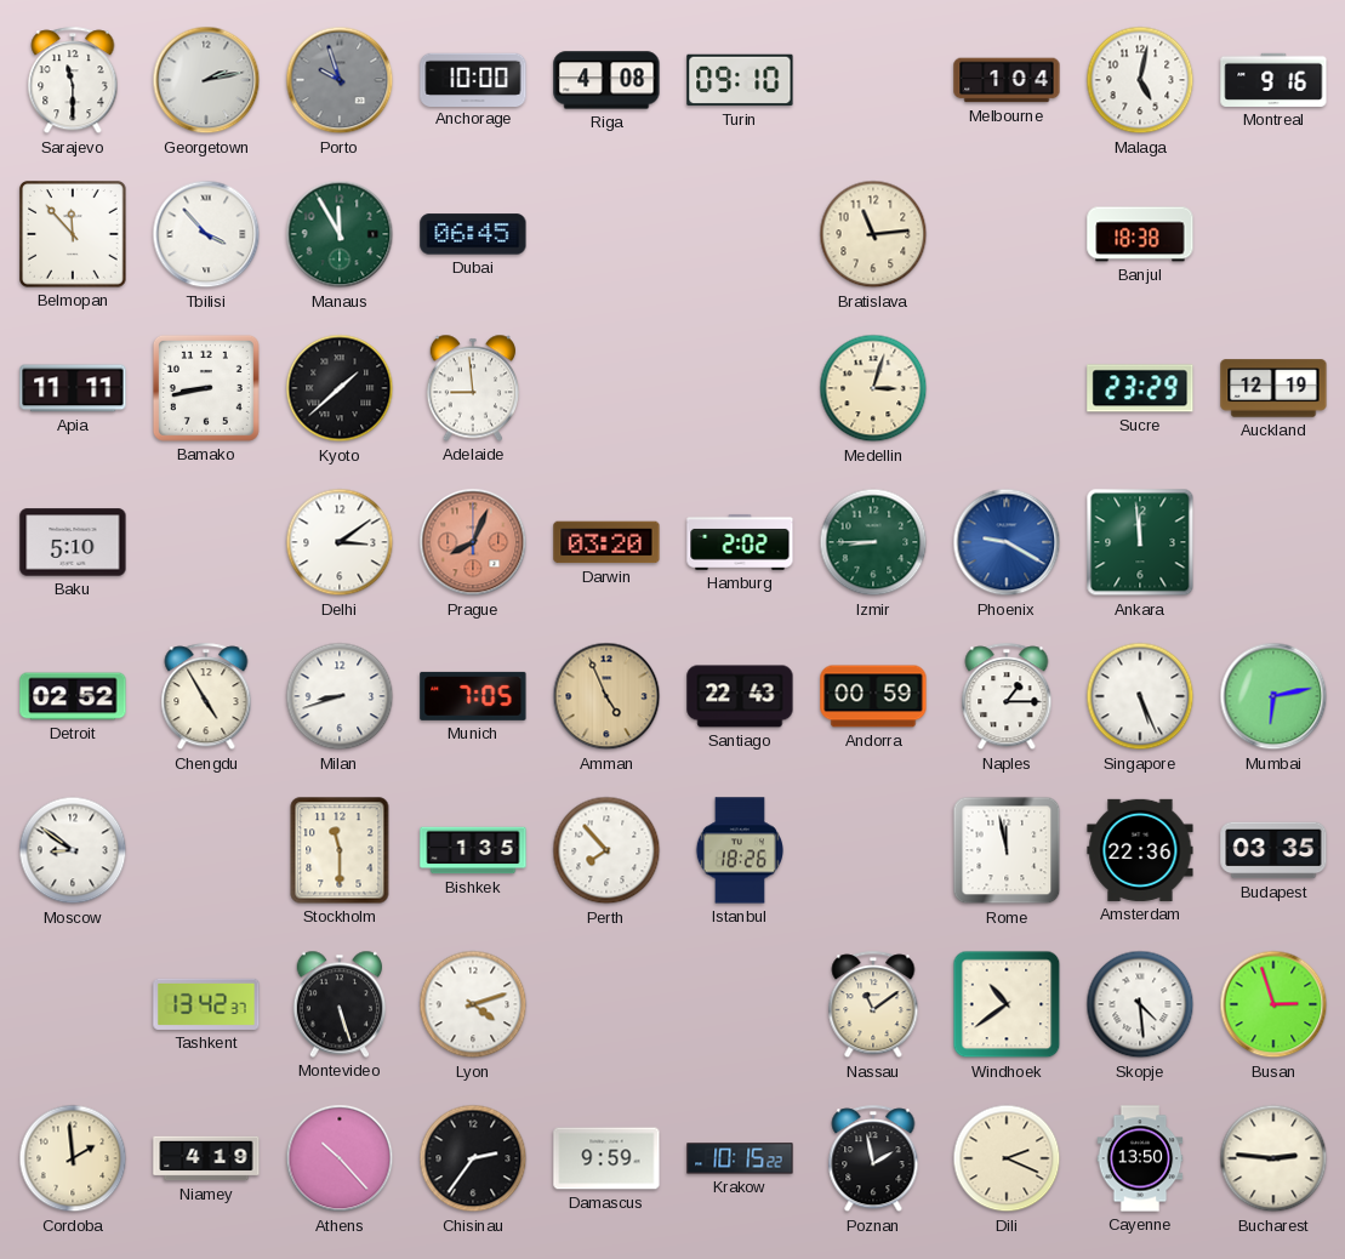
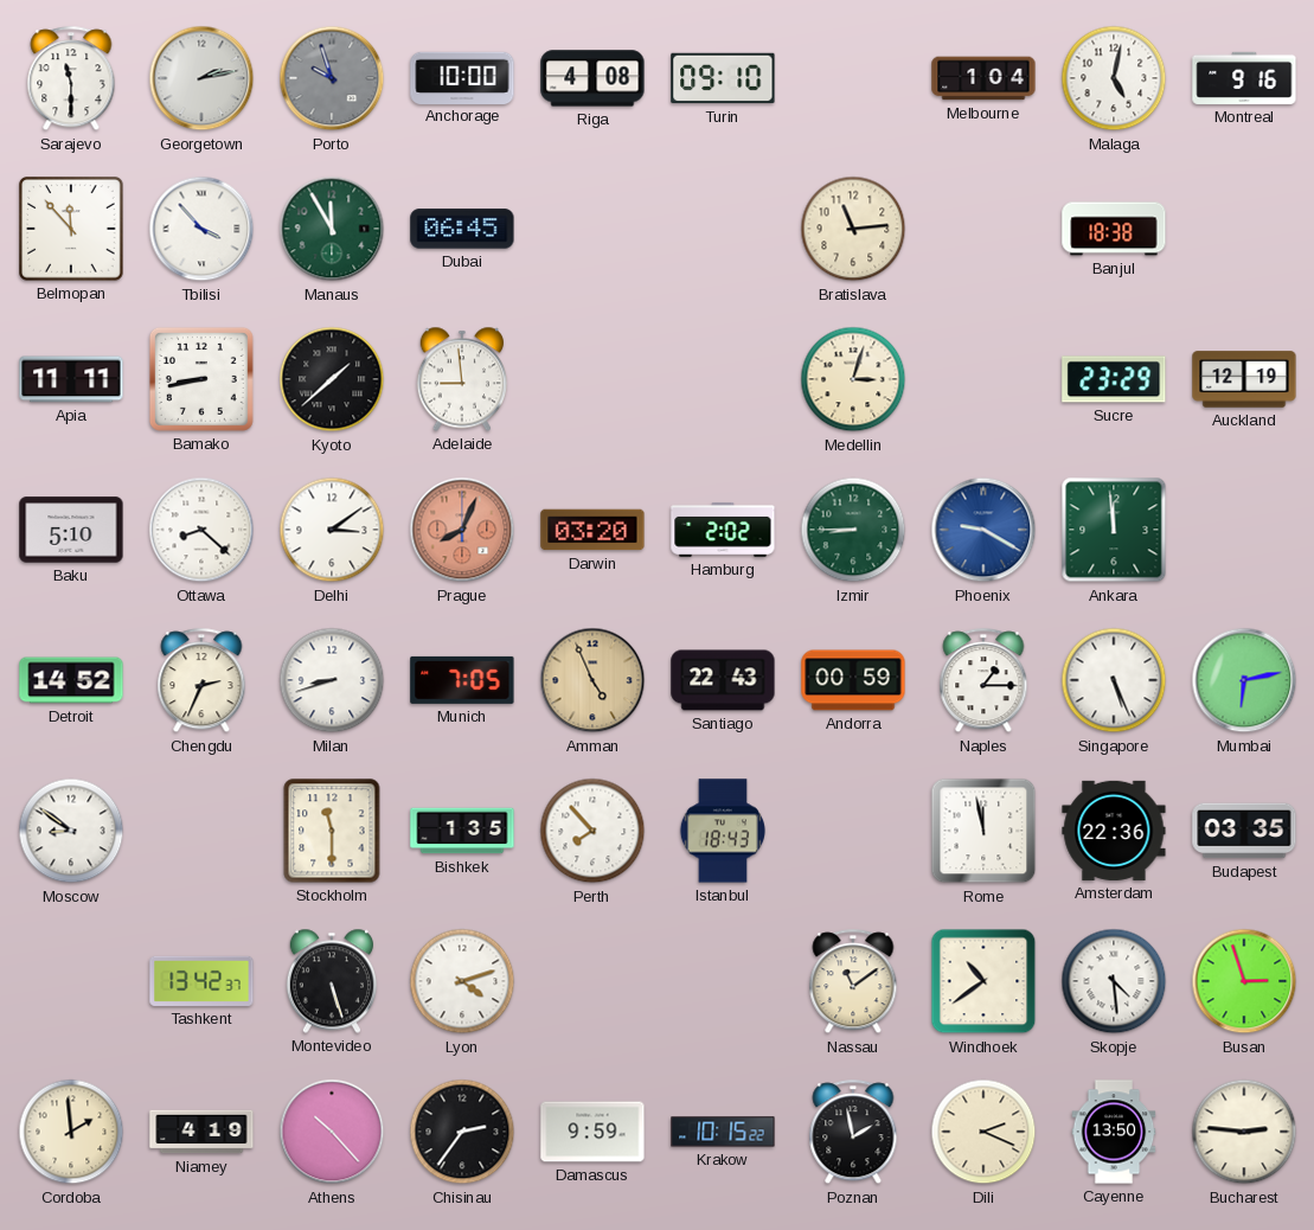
Ottawa: none -> 8:22 (201, 530)
Detroit: 02:52 -> 14:52 (71, 680)
Chengdu: 4:55 -> 2:34 (201, 681)
Istanbul: 18:26 -> 18:43 (722, 831)
